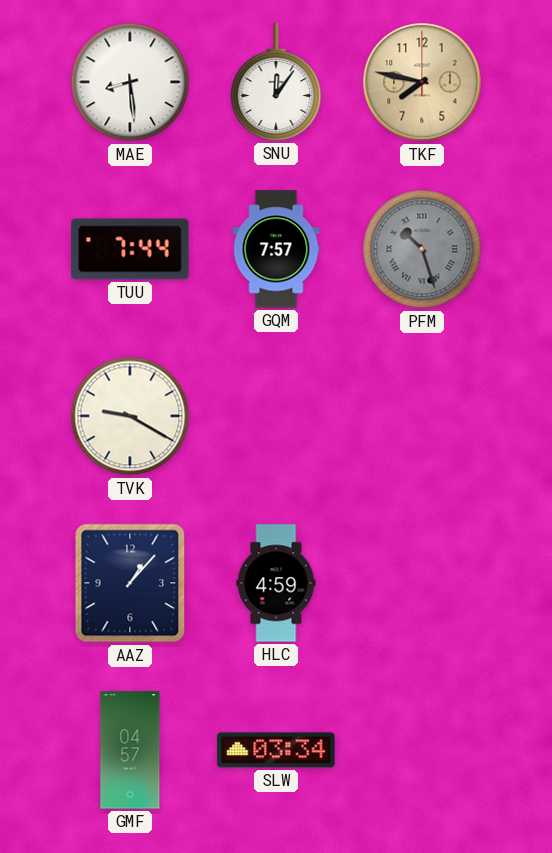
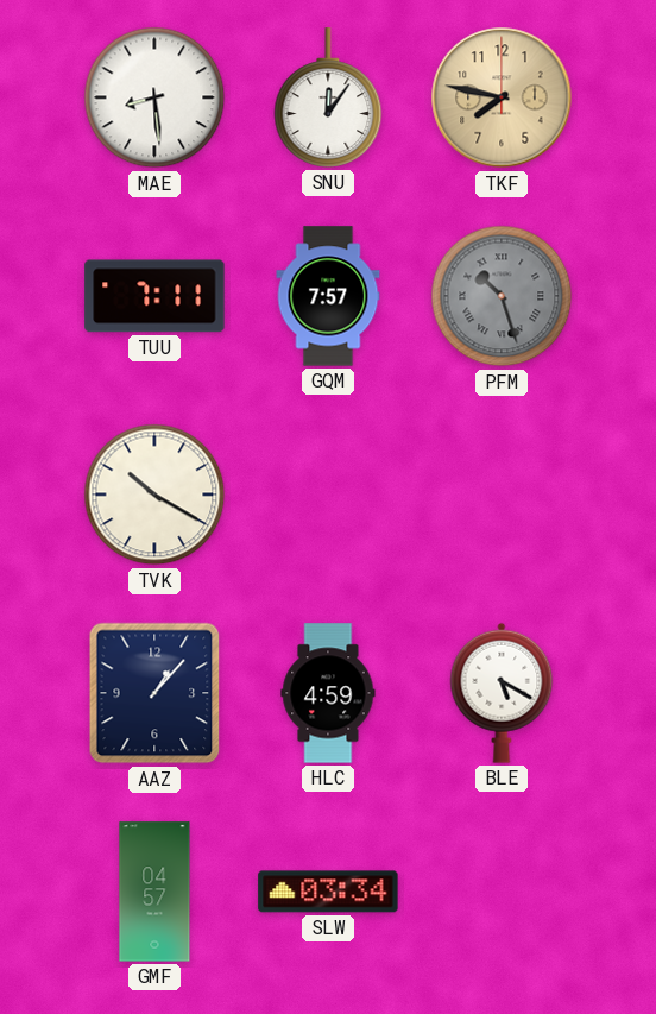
TUU: 7:44 -> 7:11 (154, 296)
TVK: 9:20 -> 10:20 (154, 495)
BLE: none -> 5:20 (502, 693)
